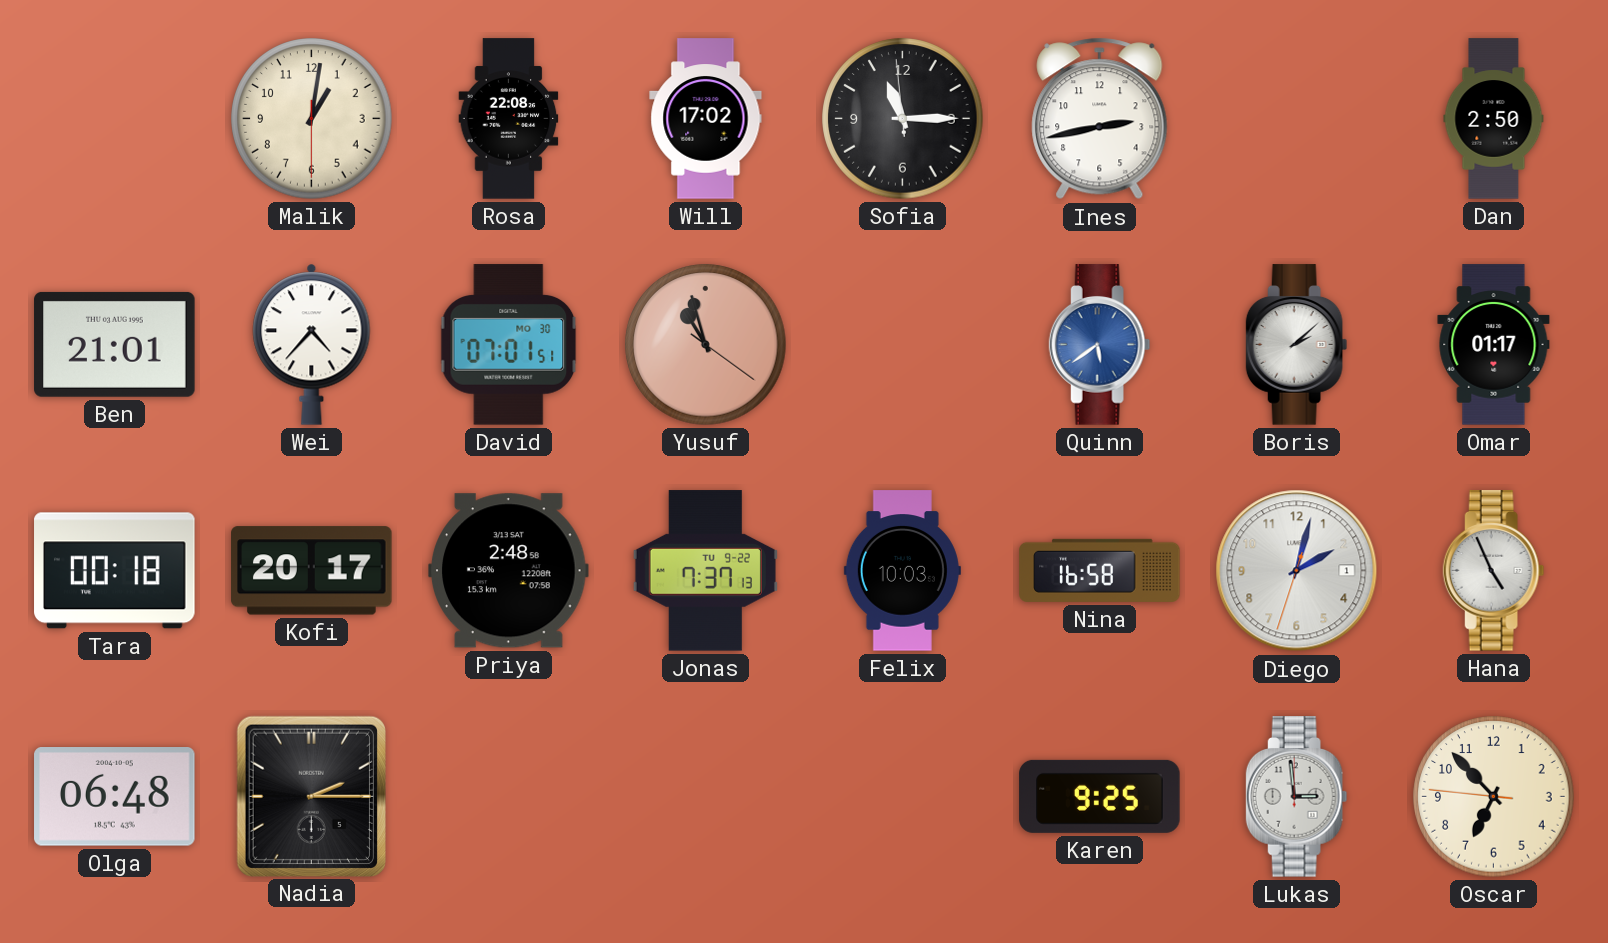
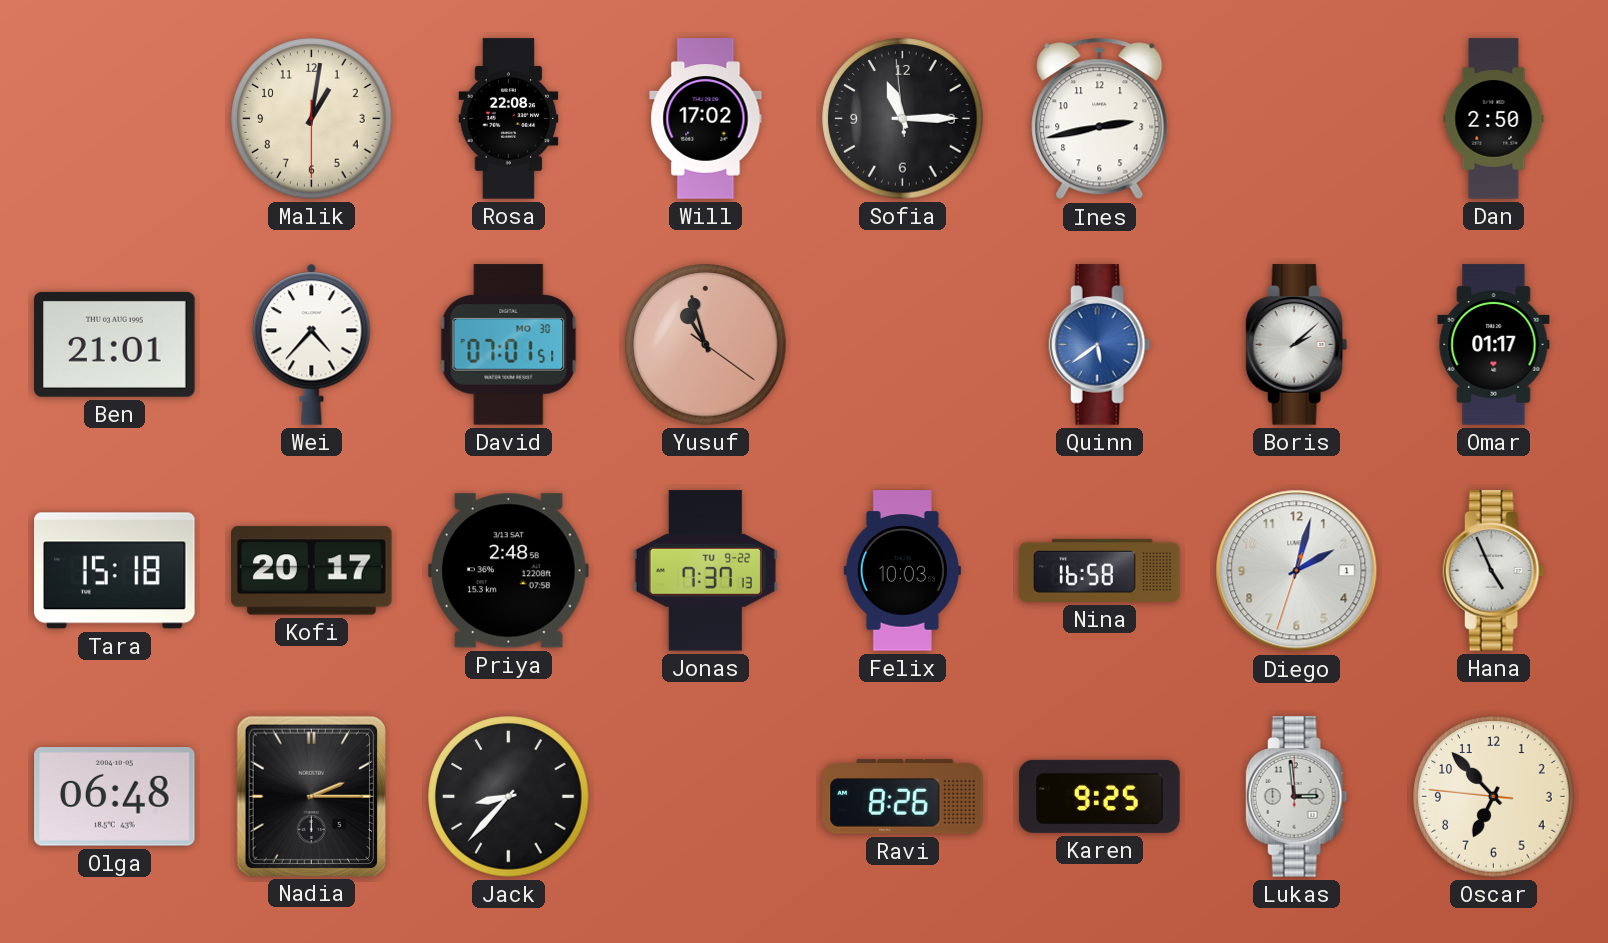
Tara: 00:18 -> 15:18 (115, 571)
Jack: none -> 8:37 (509, 797)
Ravi: none -> 8:26 (903, 796)
